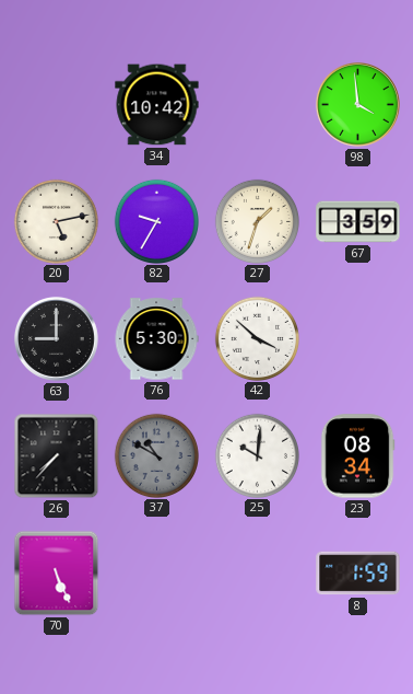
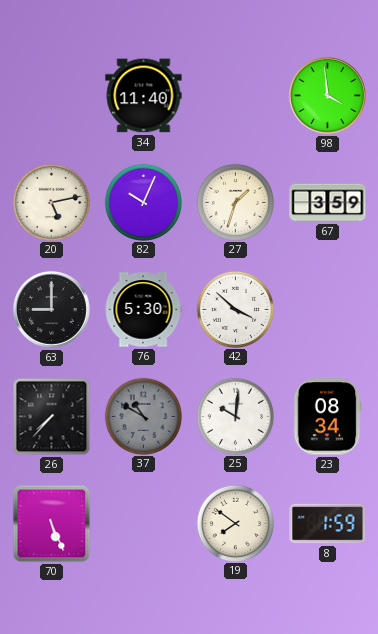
34: 10:42 -> 11:40 (144, 96)
82: 9:35 -> 10:04 (143, 202)
19: none -> 7:51 (235, 523)
